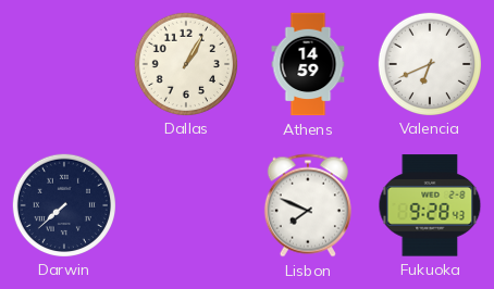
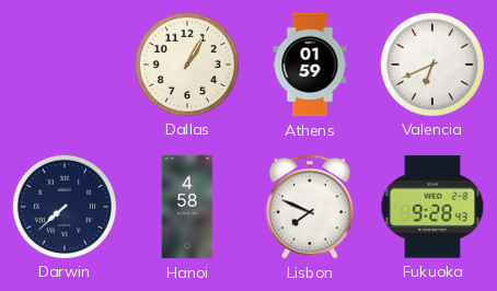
Athens: 14:59 -> 01:59 (310, 65)
Hanoi: none -> 4:58 (187, 207)
